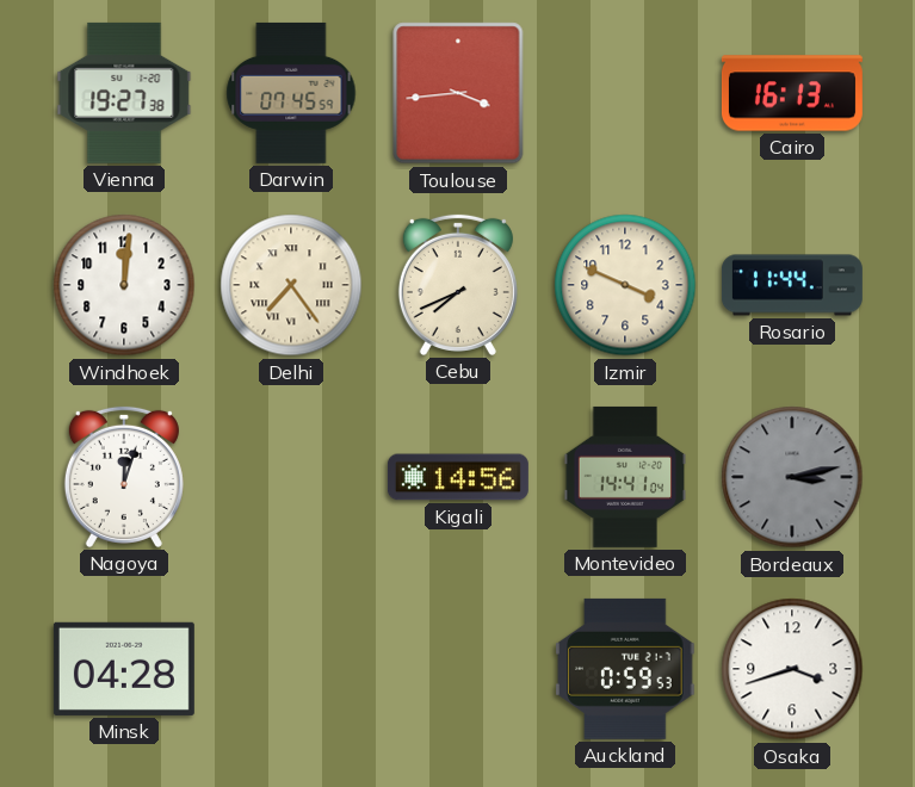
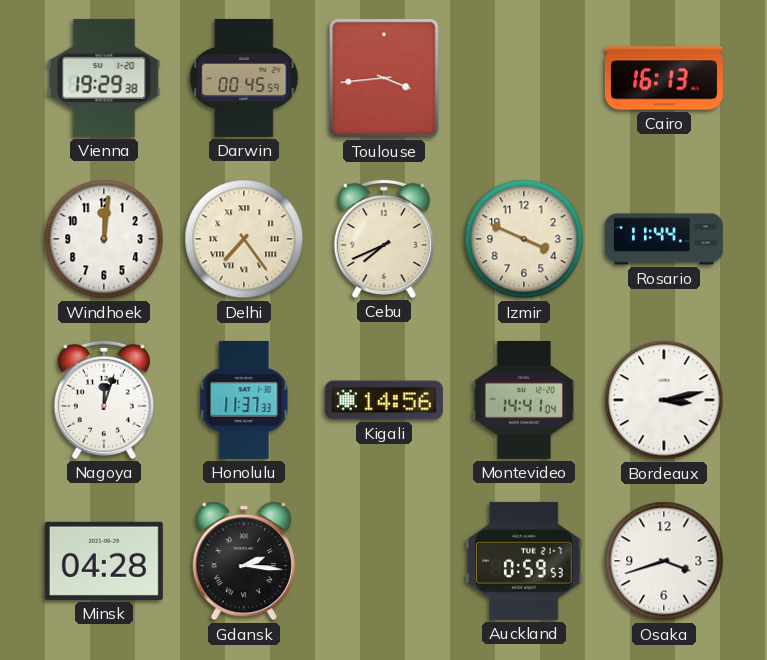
Vienna: 19:27 -> 19:29 (104, 78)
Darwin: 07:45 -> 00:45 (244, 78)
Honolulu: none -> 11:37 (244, 400)
Bordeaux dial: grey -> white (664, 400)
Gdansk: none -> 2:16 (244, 561)
